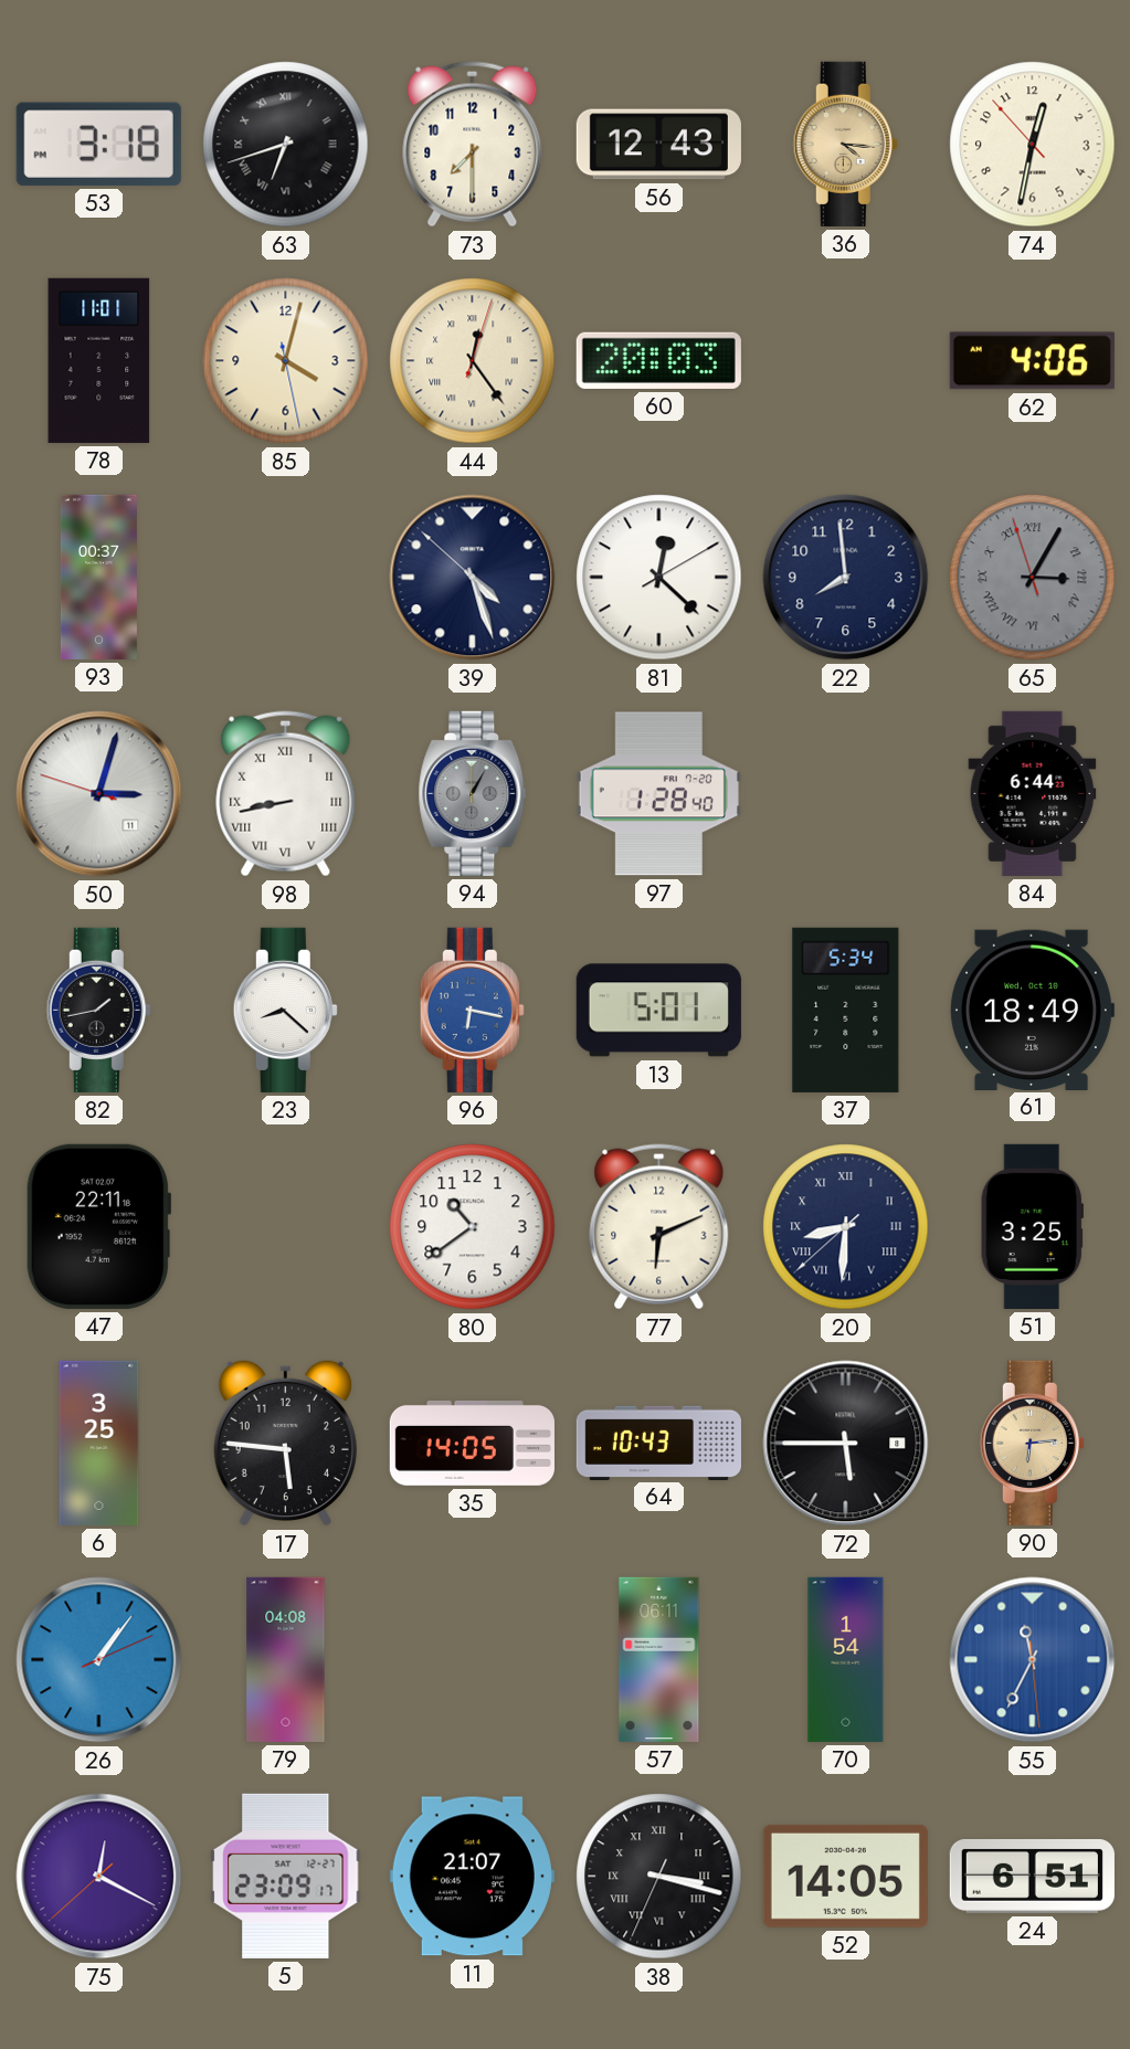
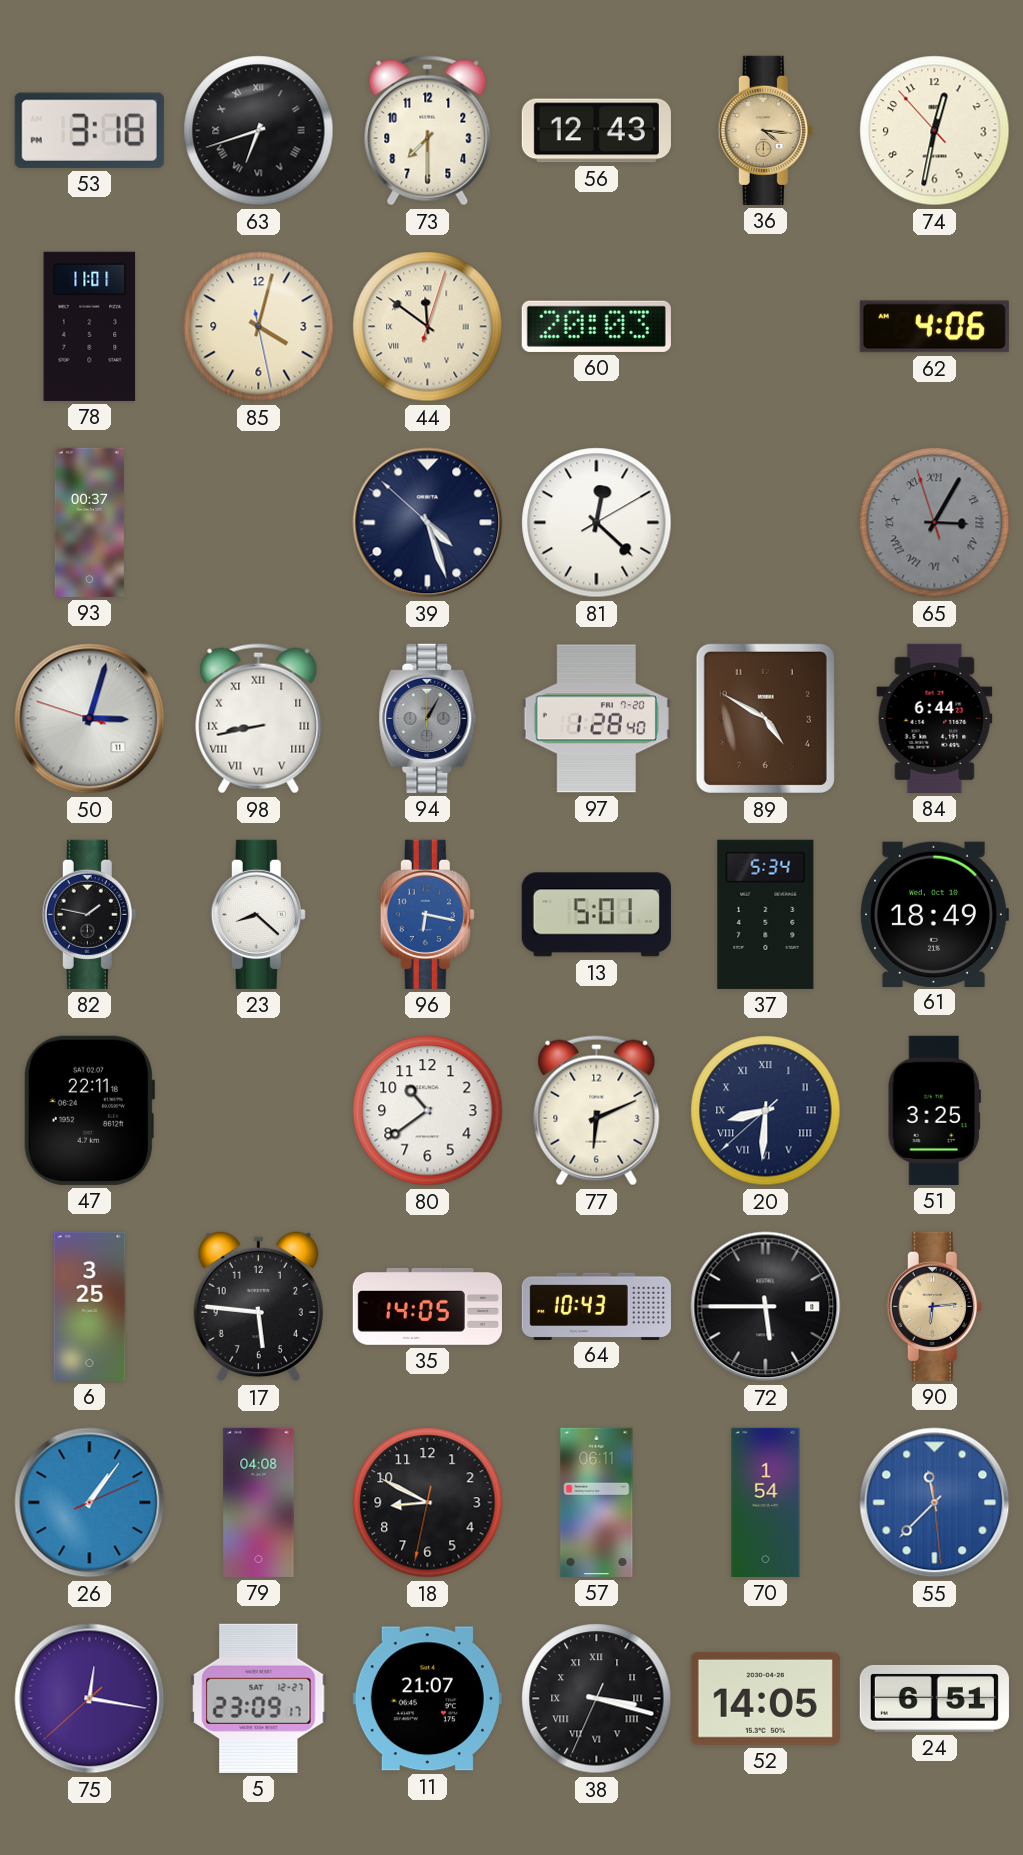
44: 12:24 -> 11:51 (428, 327)
22: 7:59 -> none (846, 578)
89: none -> 4:50 (765, 718)
82: 1:43 -> 1:47 (89, 914)
18: none -> 8:49 (428, 1503)
55: 11:34 -> 11:37 (935, 1503)
75: 12:19 -> 12:16 (90, 1699)
